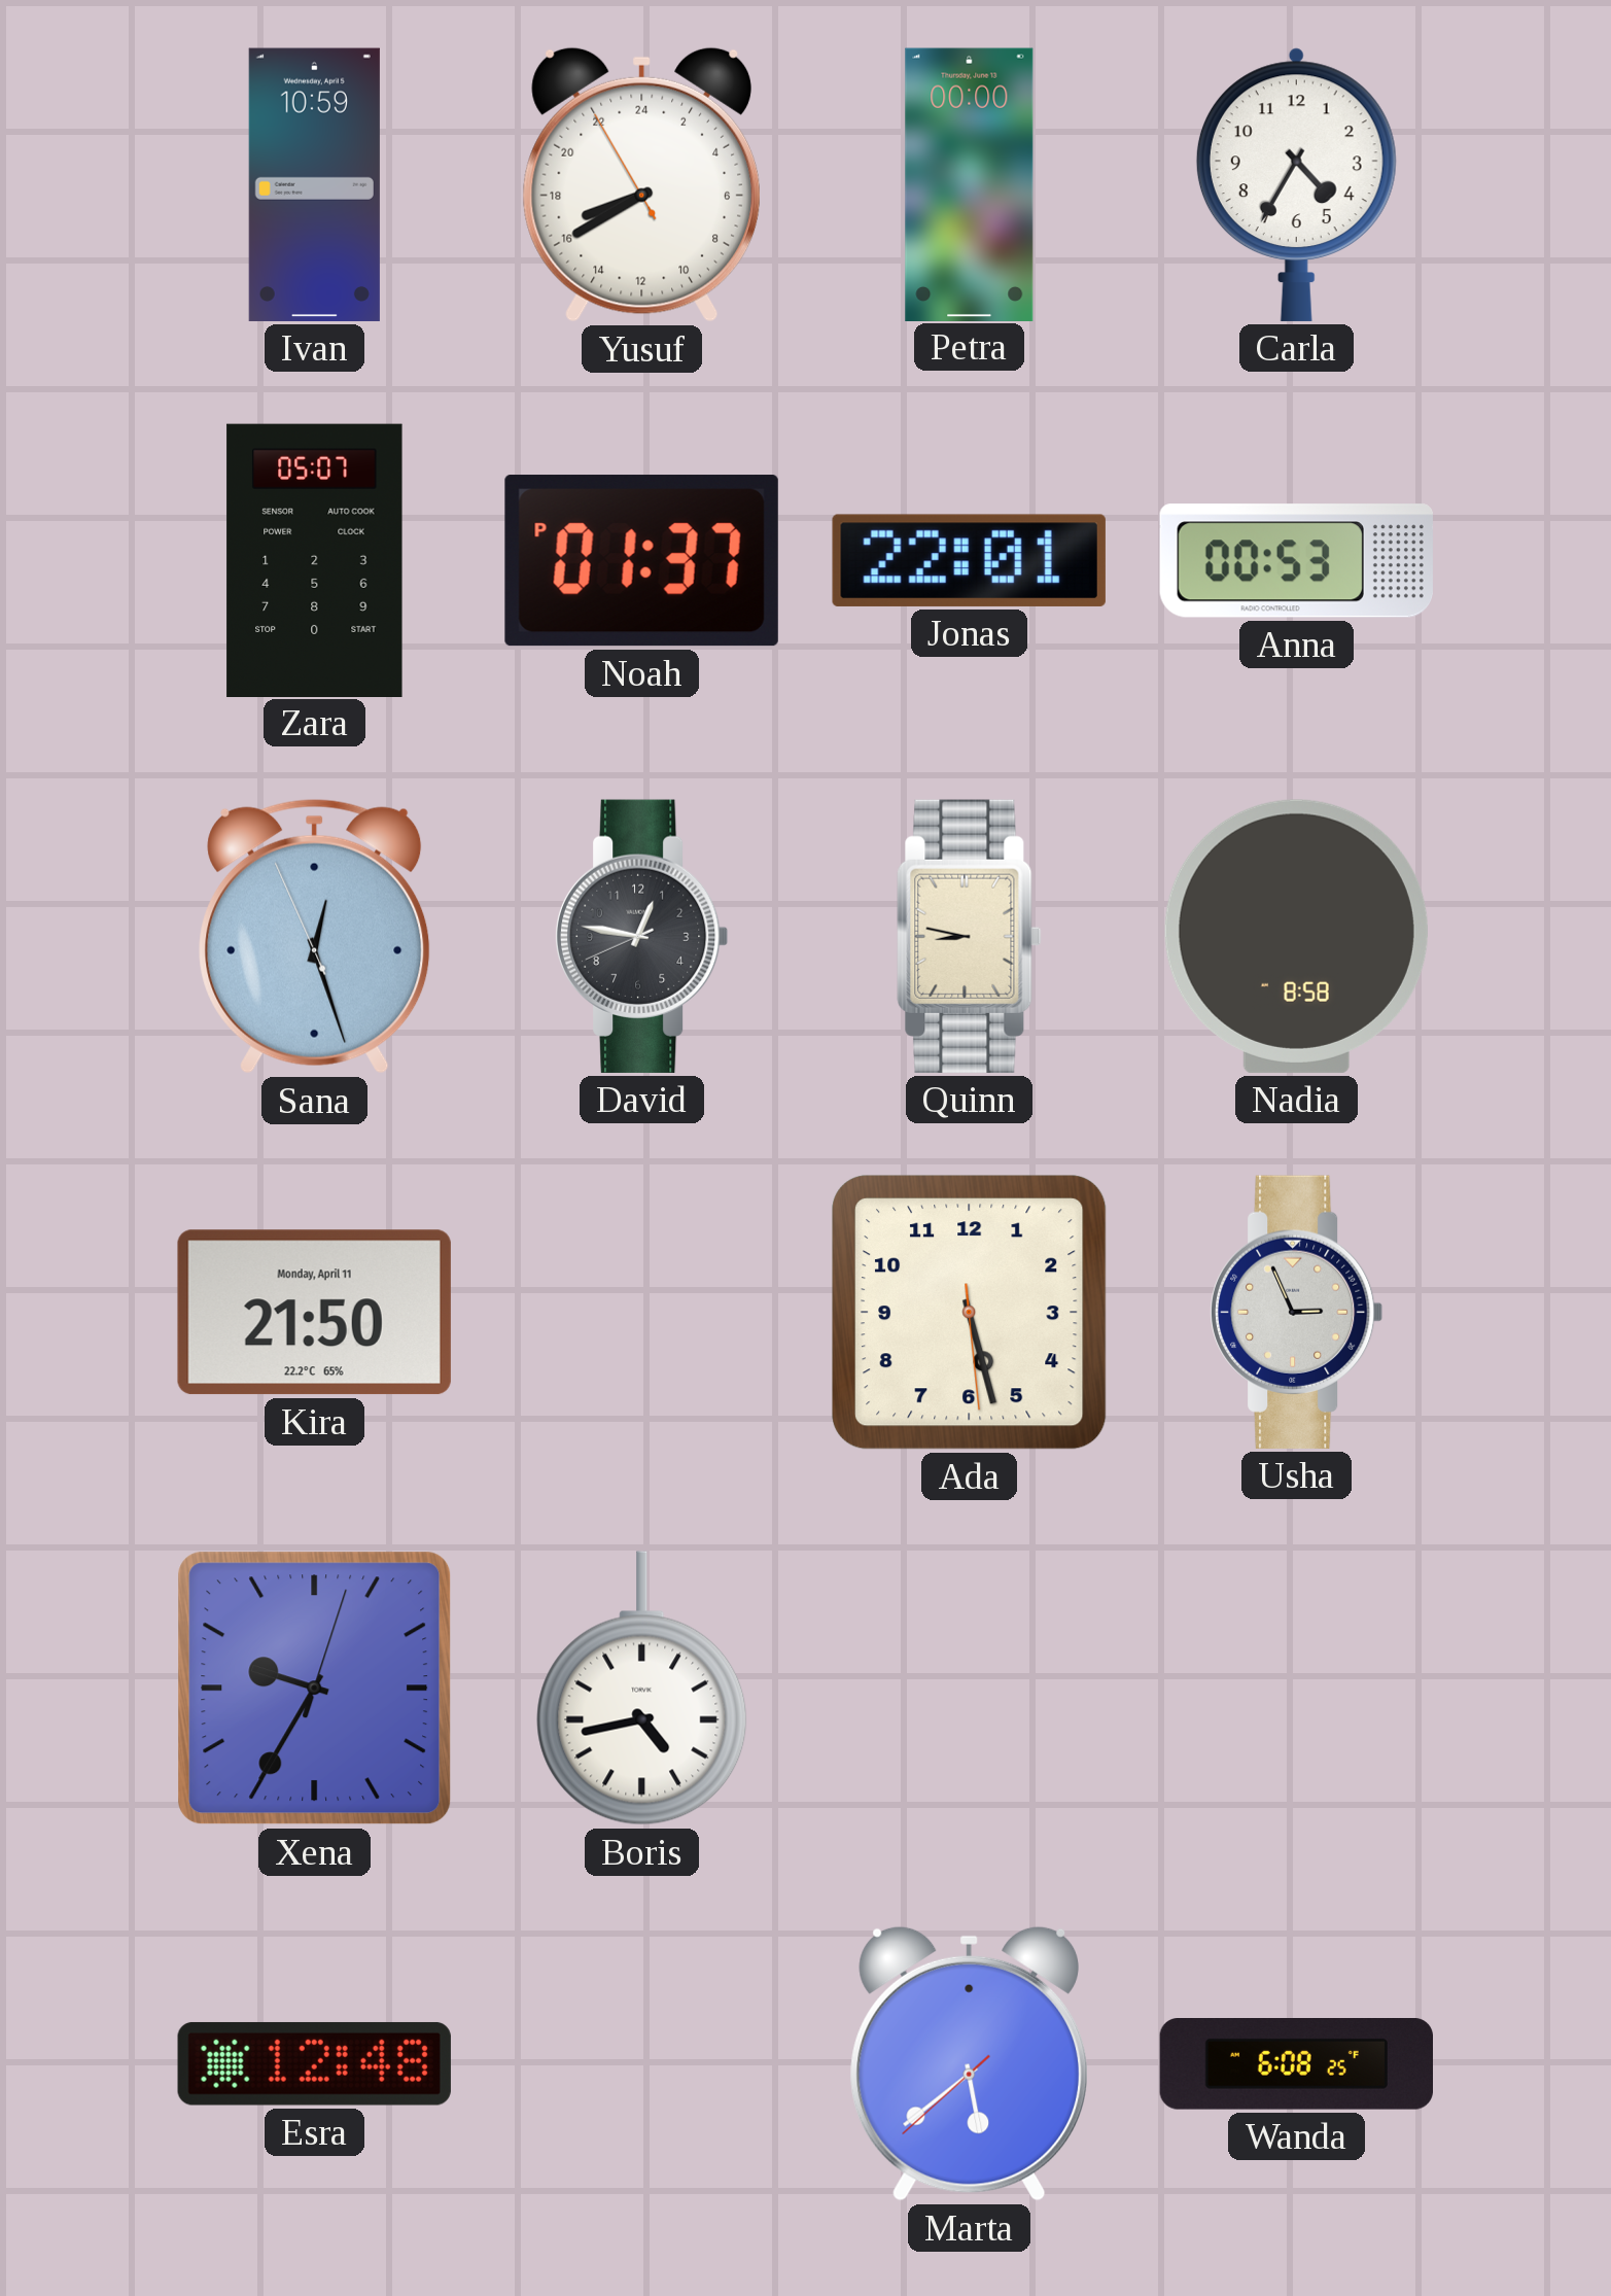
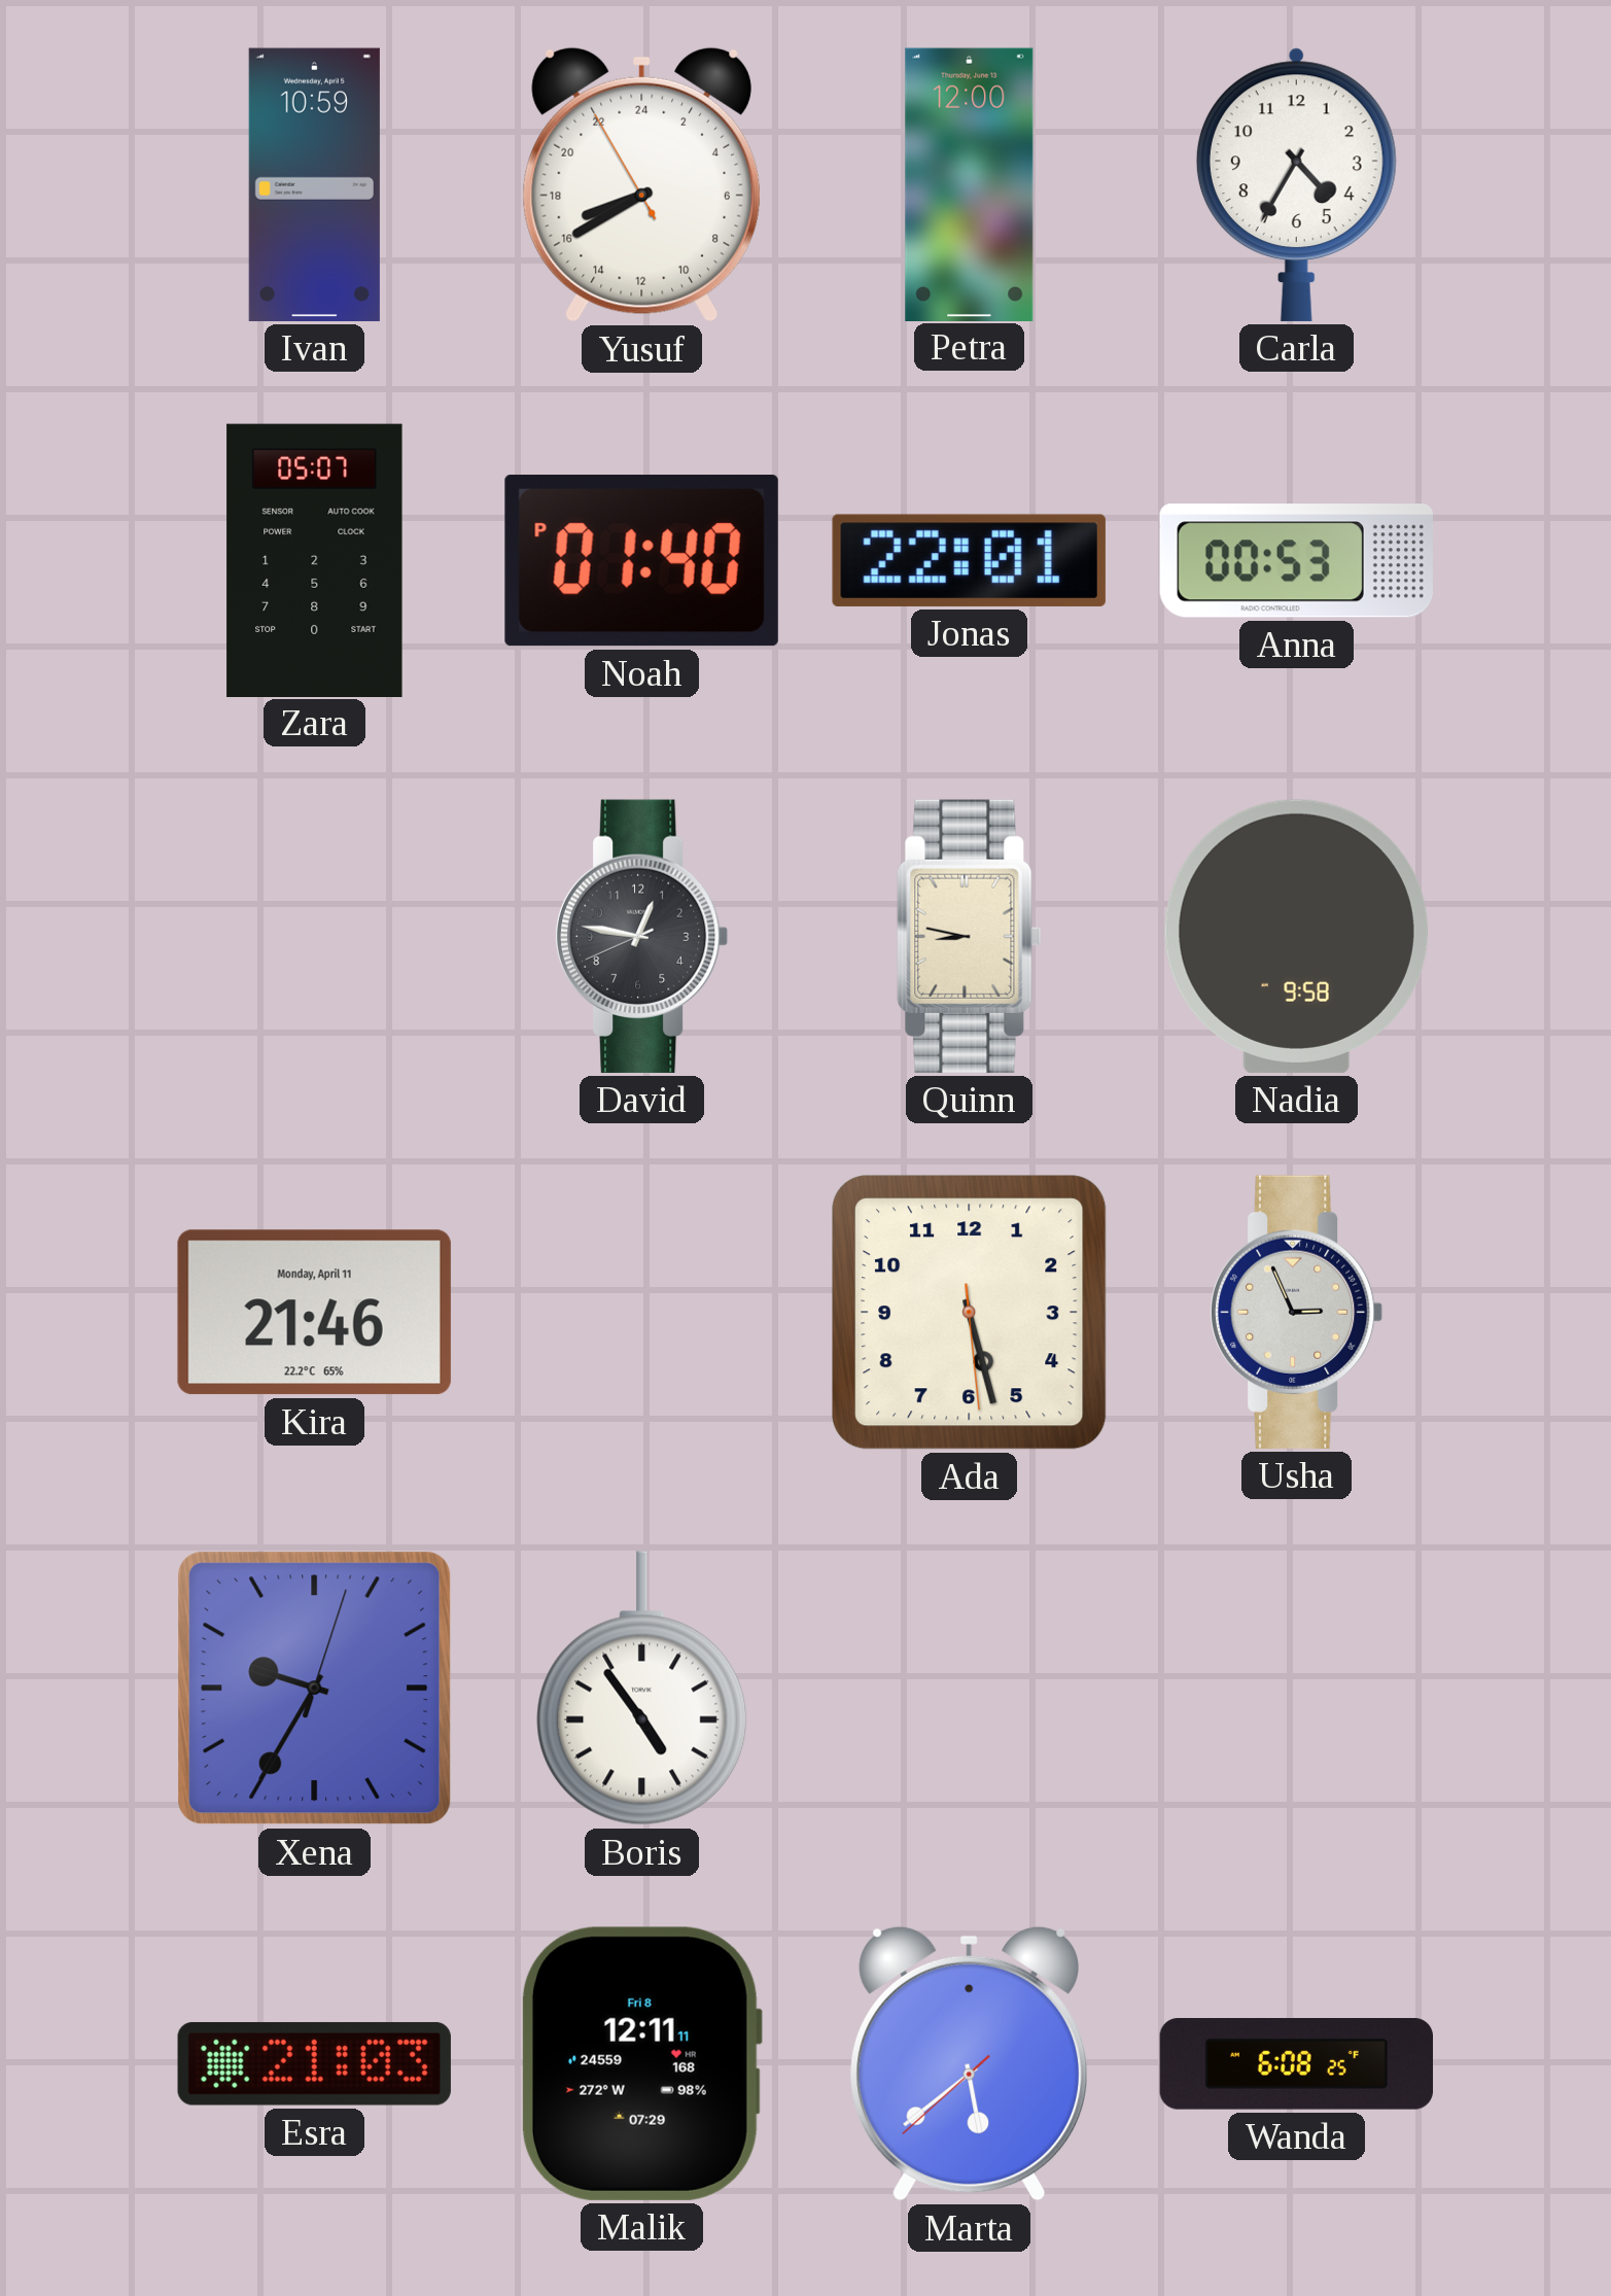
Petra: 00:00 -> 12:00 (970, 184)
Noah: 01:37 -> 01:40 (641, 561)
Sana: 12:26 -> none (315, 936)
Nadia: 8:58 -> 9:58 (1296, 936)
Kira: 21:50 -> 21:46 (314, 1313)
Boris: 4:43 -> 4:54 (642, 1689)
Esra: 12:48 -> 21:03 (314, 2063)
Malik: none -> 12:11 (641, 2063)
